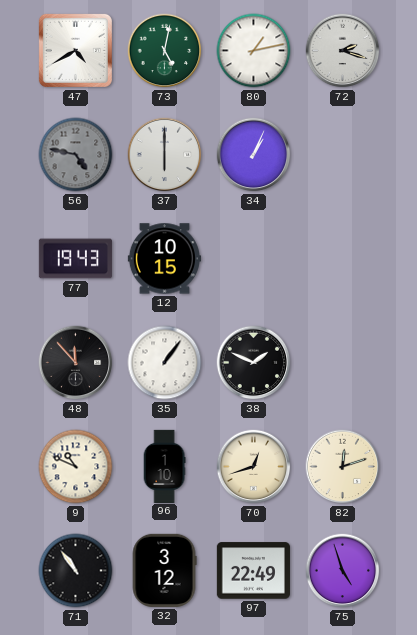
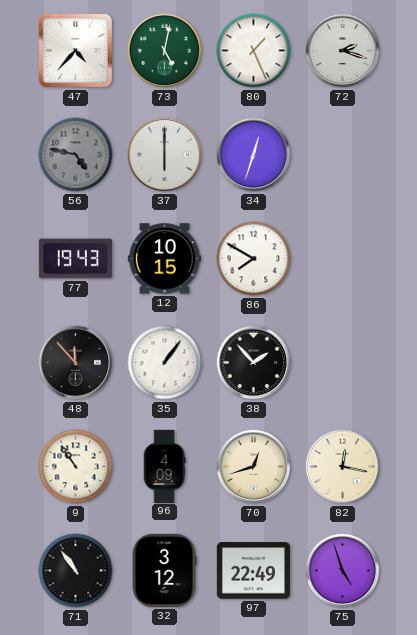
47: 4:40 -> 4:37 (75, 50)
80: 1:13 -> 1:26 (254, 51)
34: 1:04 -> 12:33 (254, 155)
86: none -> 7:50 (254, 259)
38: 1:49 -> 1:53 (254, 363)
9: 10:49 -> 10:54 (76, 467)
96: 1:10 -> 4:09 (164, 466)
82: 12:12 -> 12:17 (343, 467)
